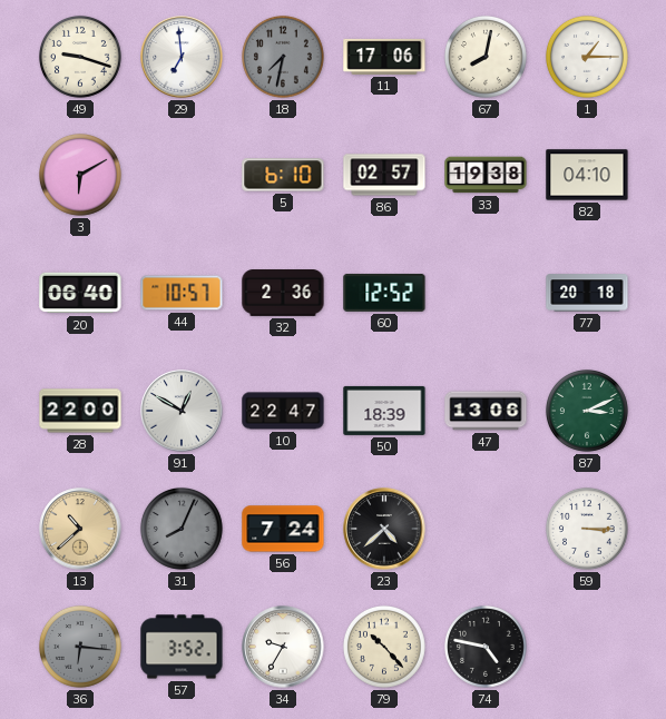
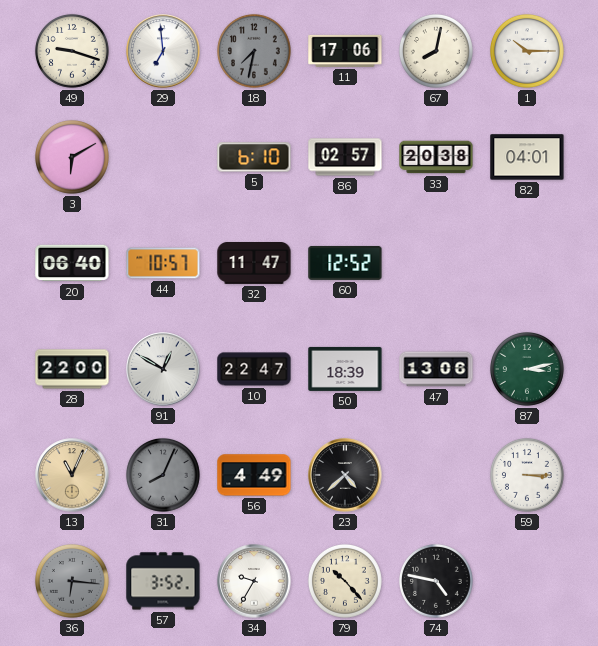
1: 1:15 -> 10:15 (527, 51)
33: 19:38 -> 20:38 (436, 157)
82: 04:10 -> 04:01 (527, 157)
32: 2:36 -> 11:47 (254, 264)
77: 20:18 -> none (587, 293)
87: 3:11 -> 3:13 (527, 369)
13: 10:38 -> 11:04 (72, 475)
56: 7:24 -> 4:49 (254, 475)
